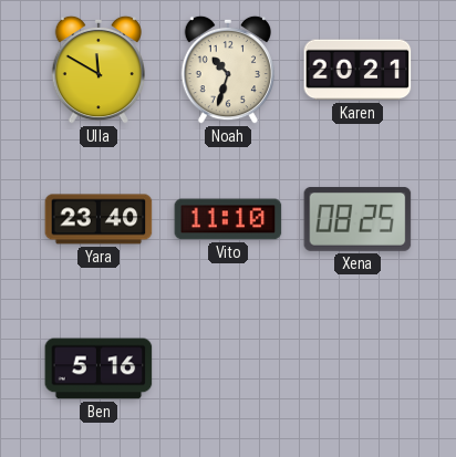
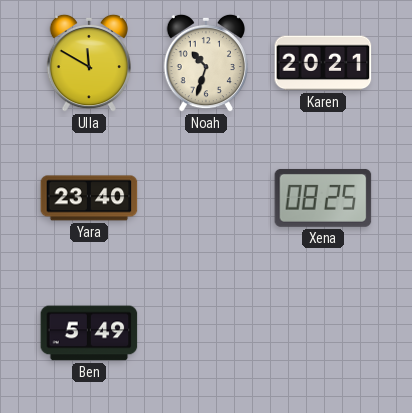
Vito: 11:10 -> none (228, 219)
Ben: 5:16 -> 5:49 (89, 333)
